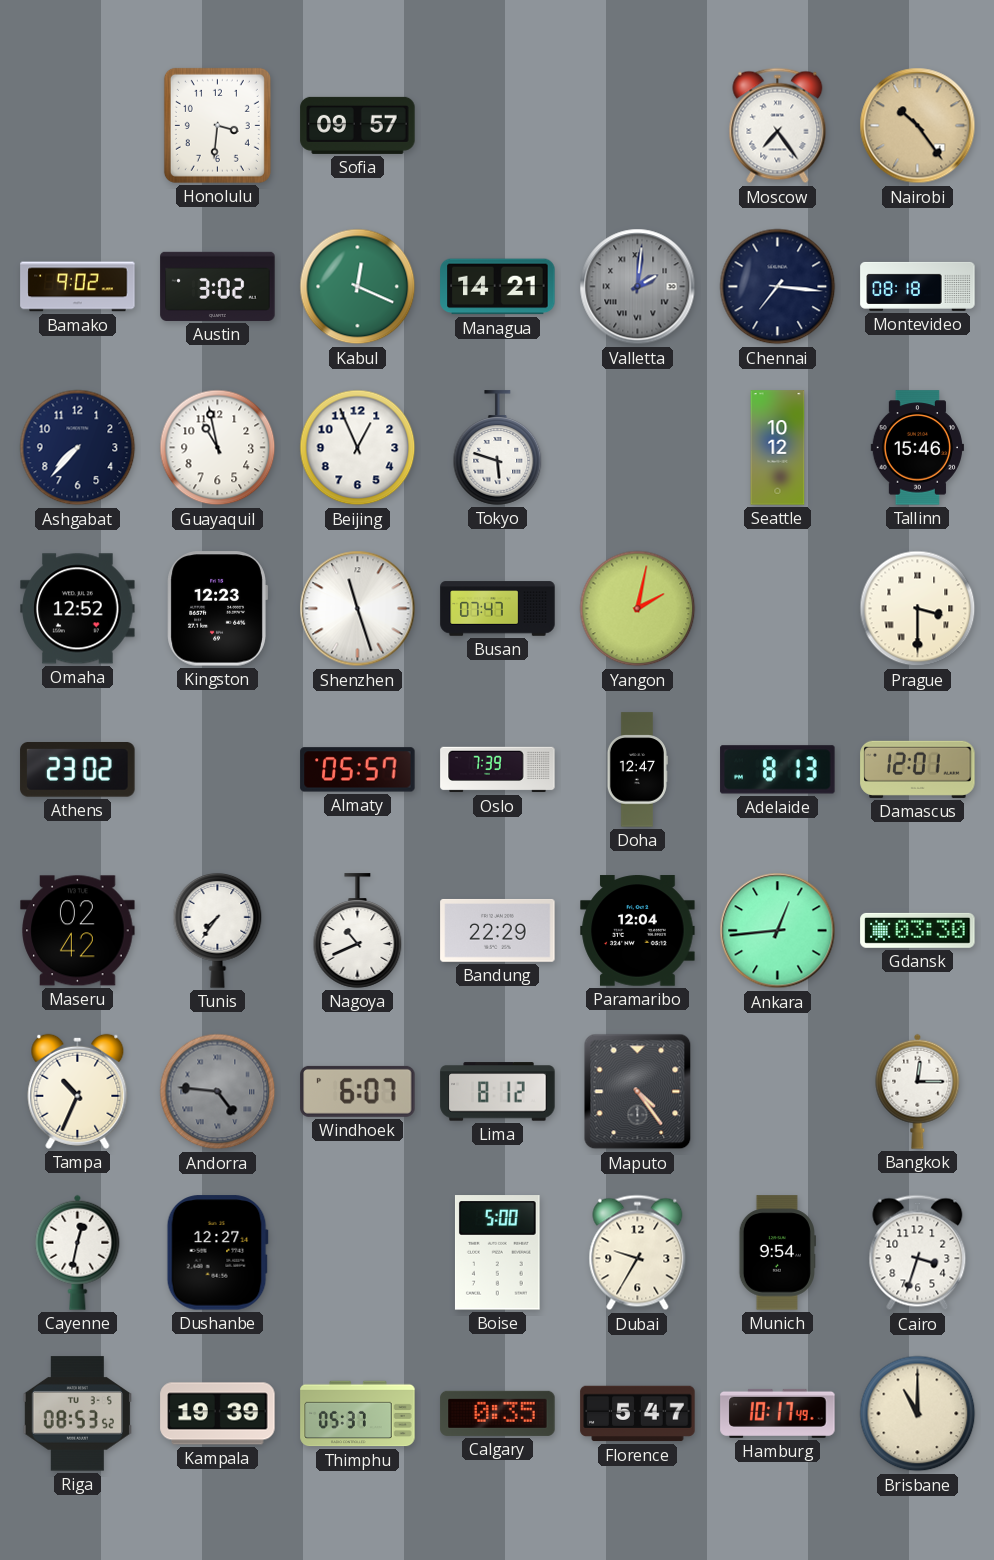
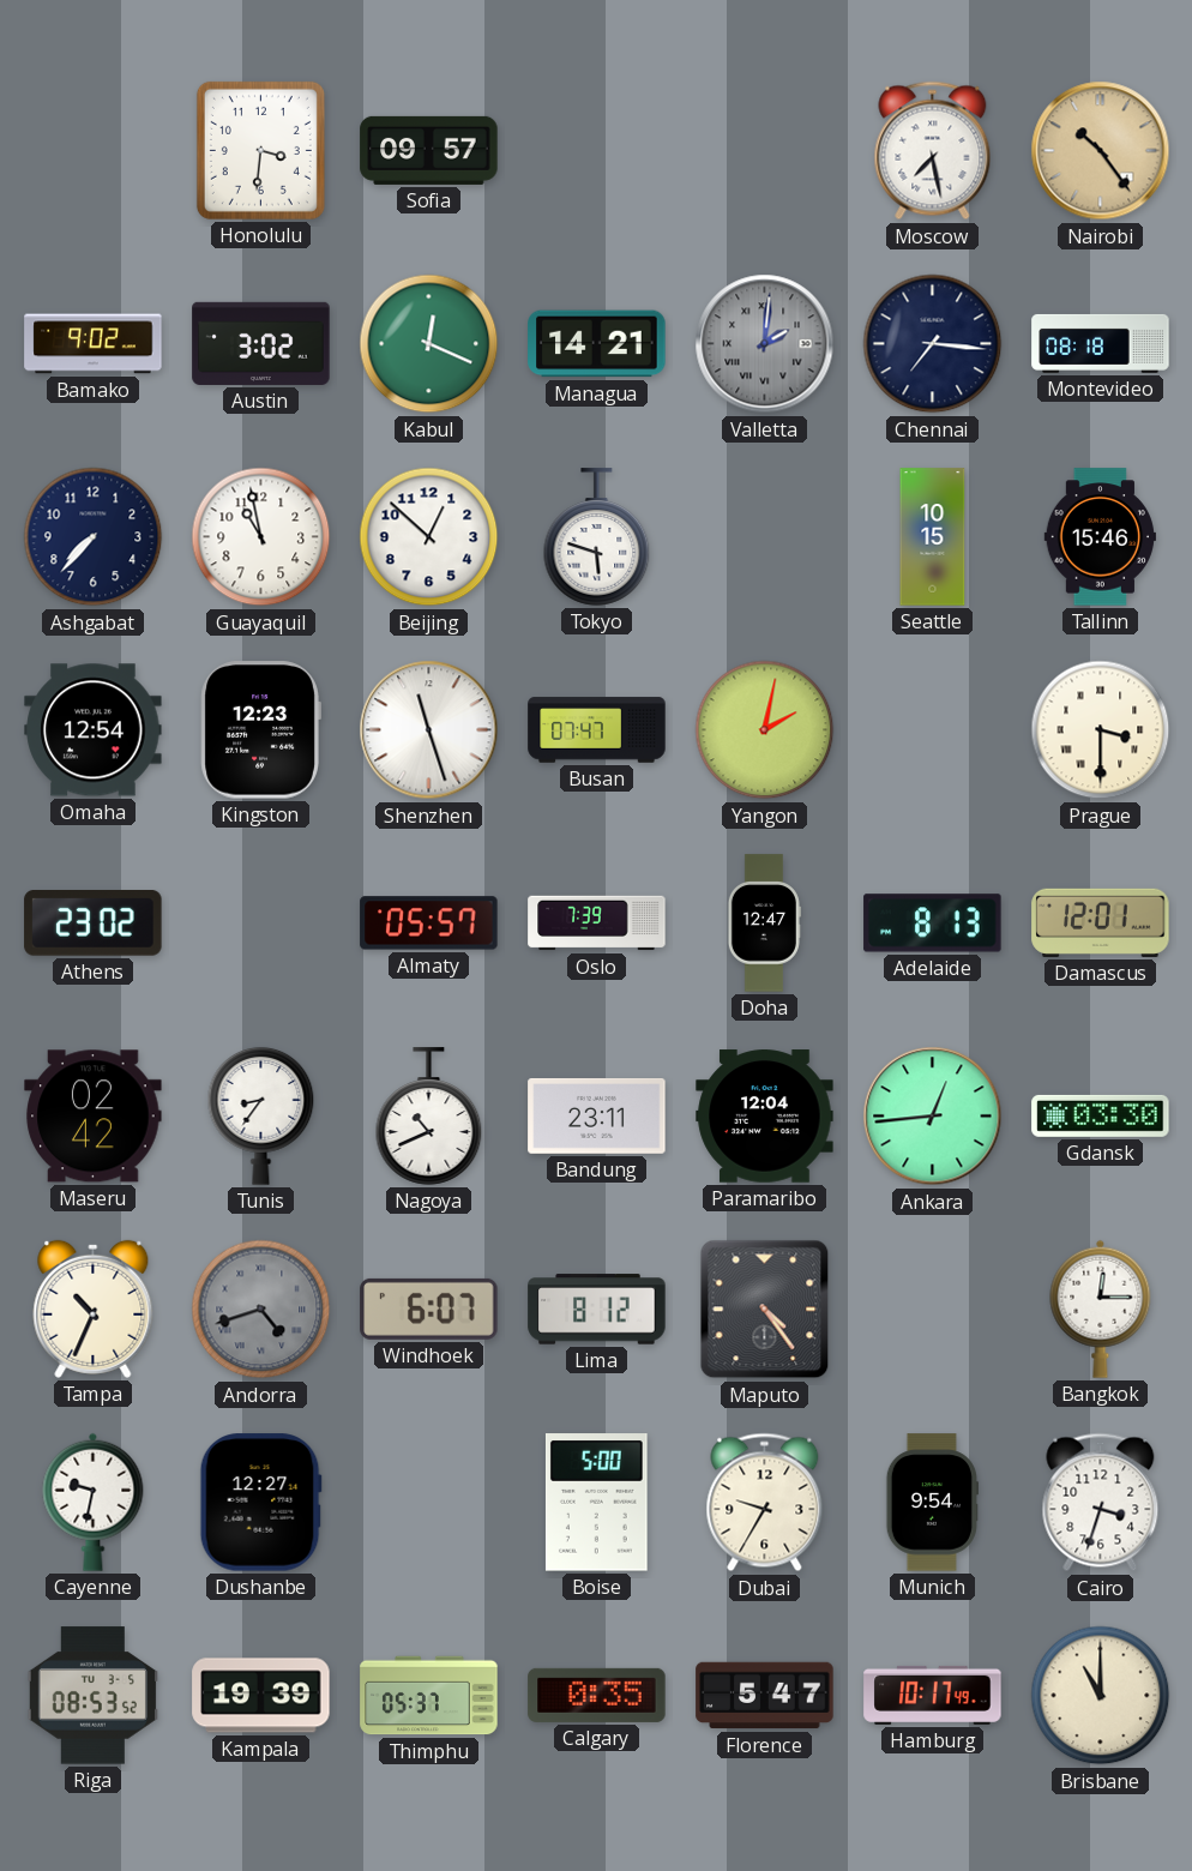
Moscow: 7:24 -> 7:28 (933, 151)
Beijing: 12:56 -> 12:52 (429, 537)
Seattle: 10:12 -> 10:15 (933, 537)
Omaha: 12:52 -> 12:54 (94, 730)
Tunis: 7:36 -> 8:36 (261, 1115)
Bandung: 22:29 -> 23:11 (597, 1115)
Andorra: 4:46 -> 4:42 (261, 1310)
Cayenne: 12:32 -> 9:32 (94, 1502)
